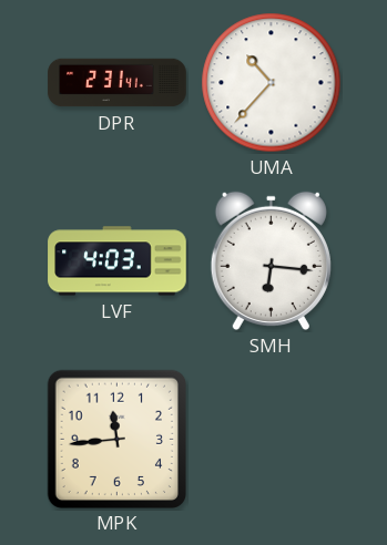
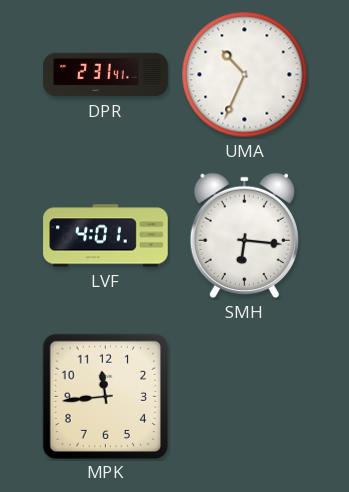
UMA: 10:37 -> 10:34 (245, 75)
LVF: 4:03 -> 4:01 (106, 236)
